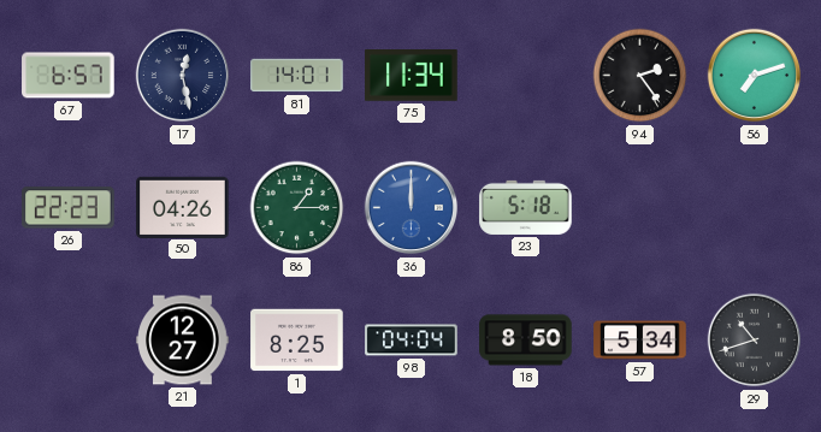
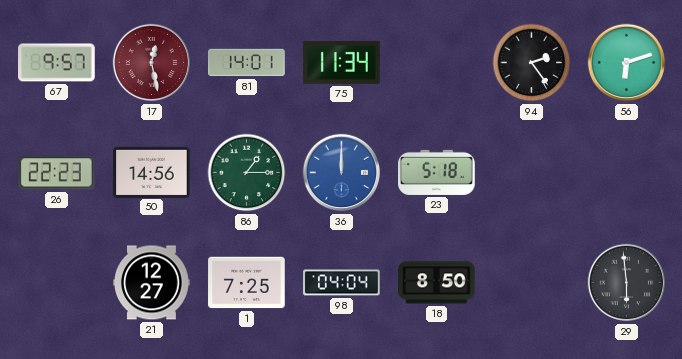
67: 6:57 -> 9:57 (57, 63)
17 dial: navy -> burgundy (152, 63)
56: 7:12 -> 6:12 (627, 63)
50: 04:26 -> 14:56 (152, 172)
1: 8:25 -> 7:25 (247, 283)
57: 5:34 -> none (640, 341)
29: 10:42 -> 5:59 (627, 283)
